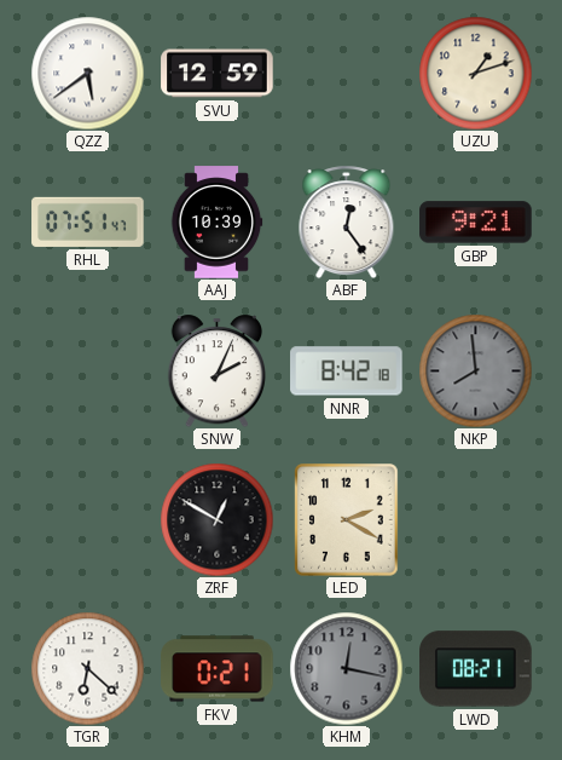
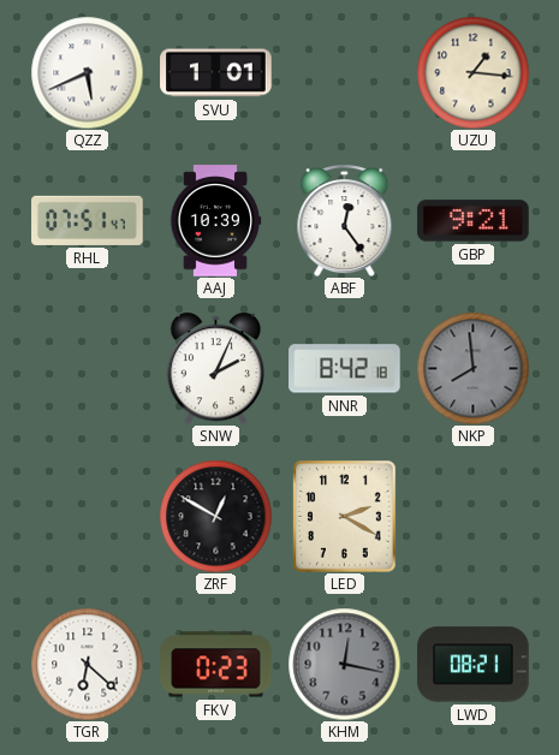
QZZ: 5:39 -> 5:41 (87, 72)
SVU: 12:59 -> 1:01 (216, 73)
UZU: 1:12 -> 1:16 (472, 72)
FKV: 0:21 -> 0:23 (216, 665)
